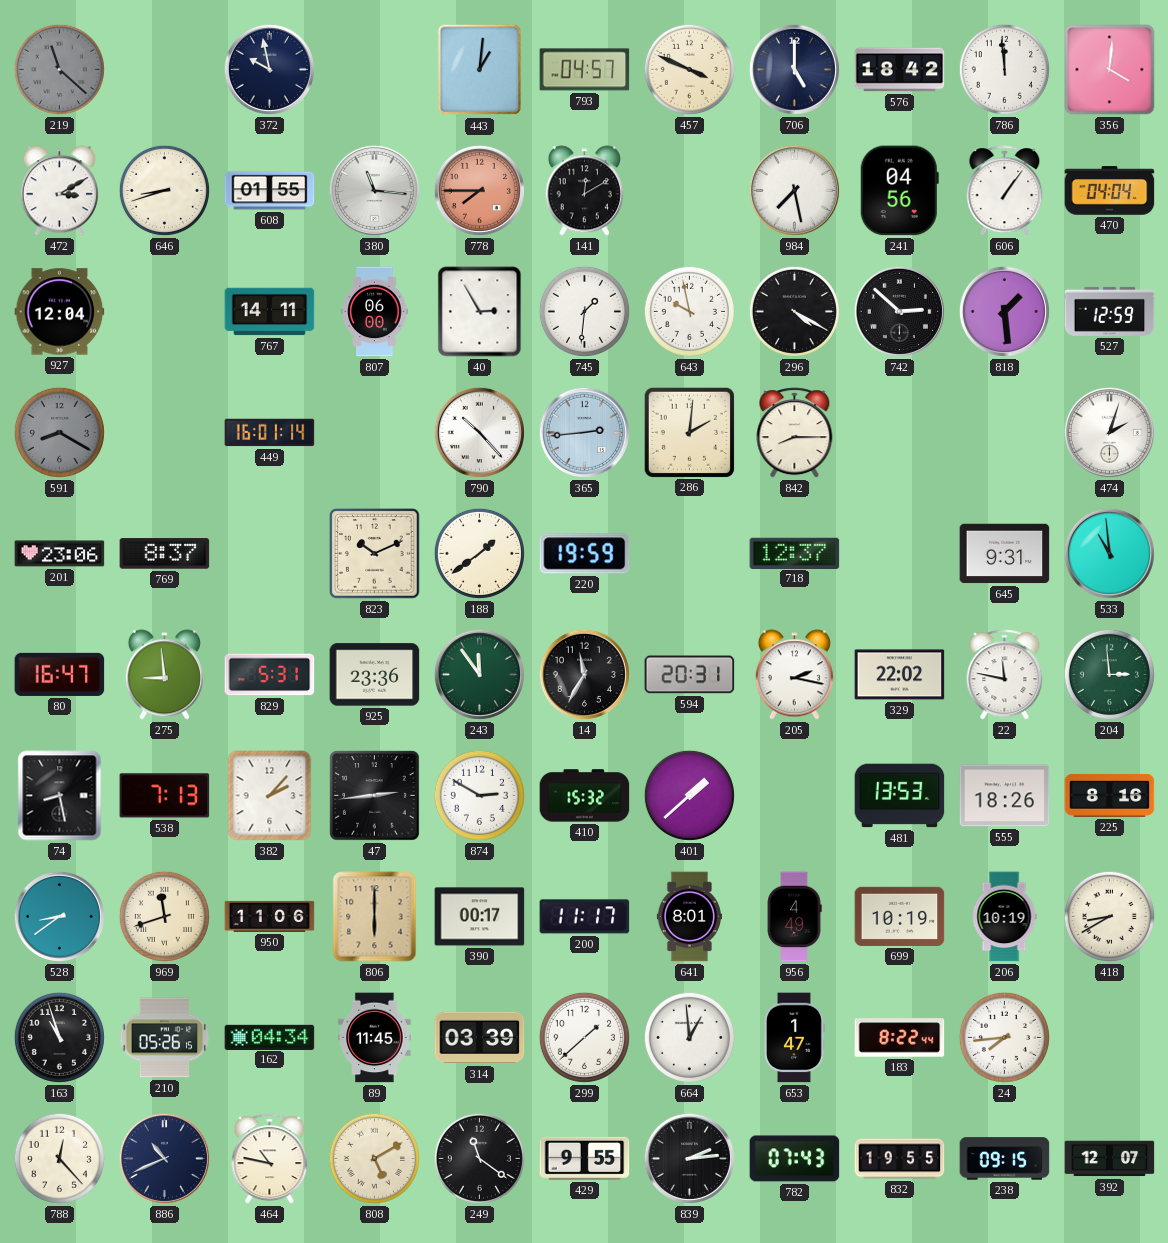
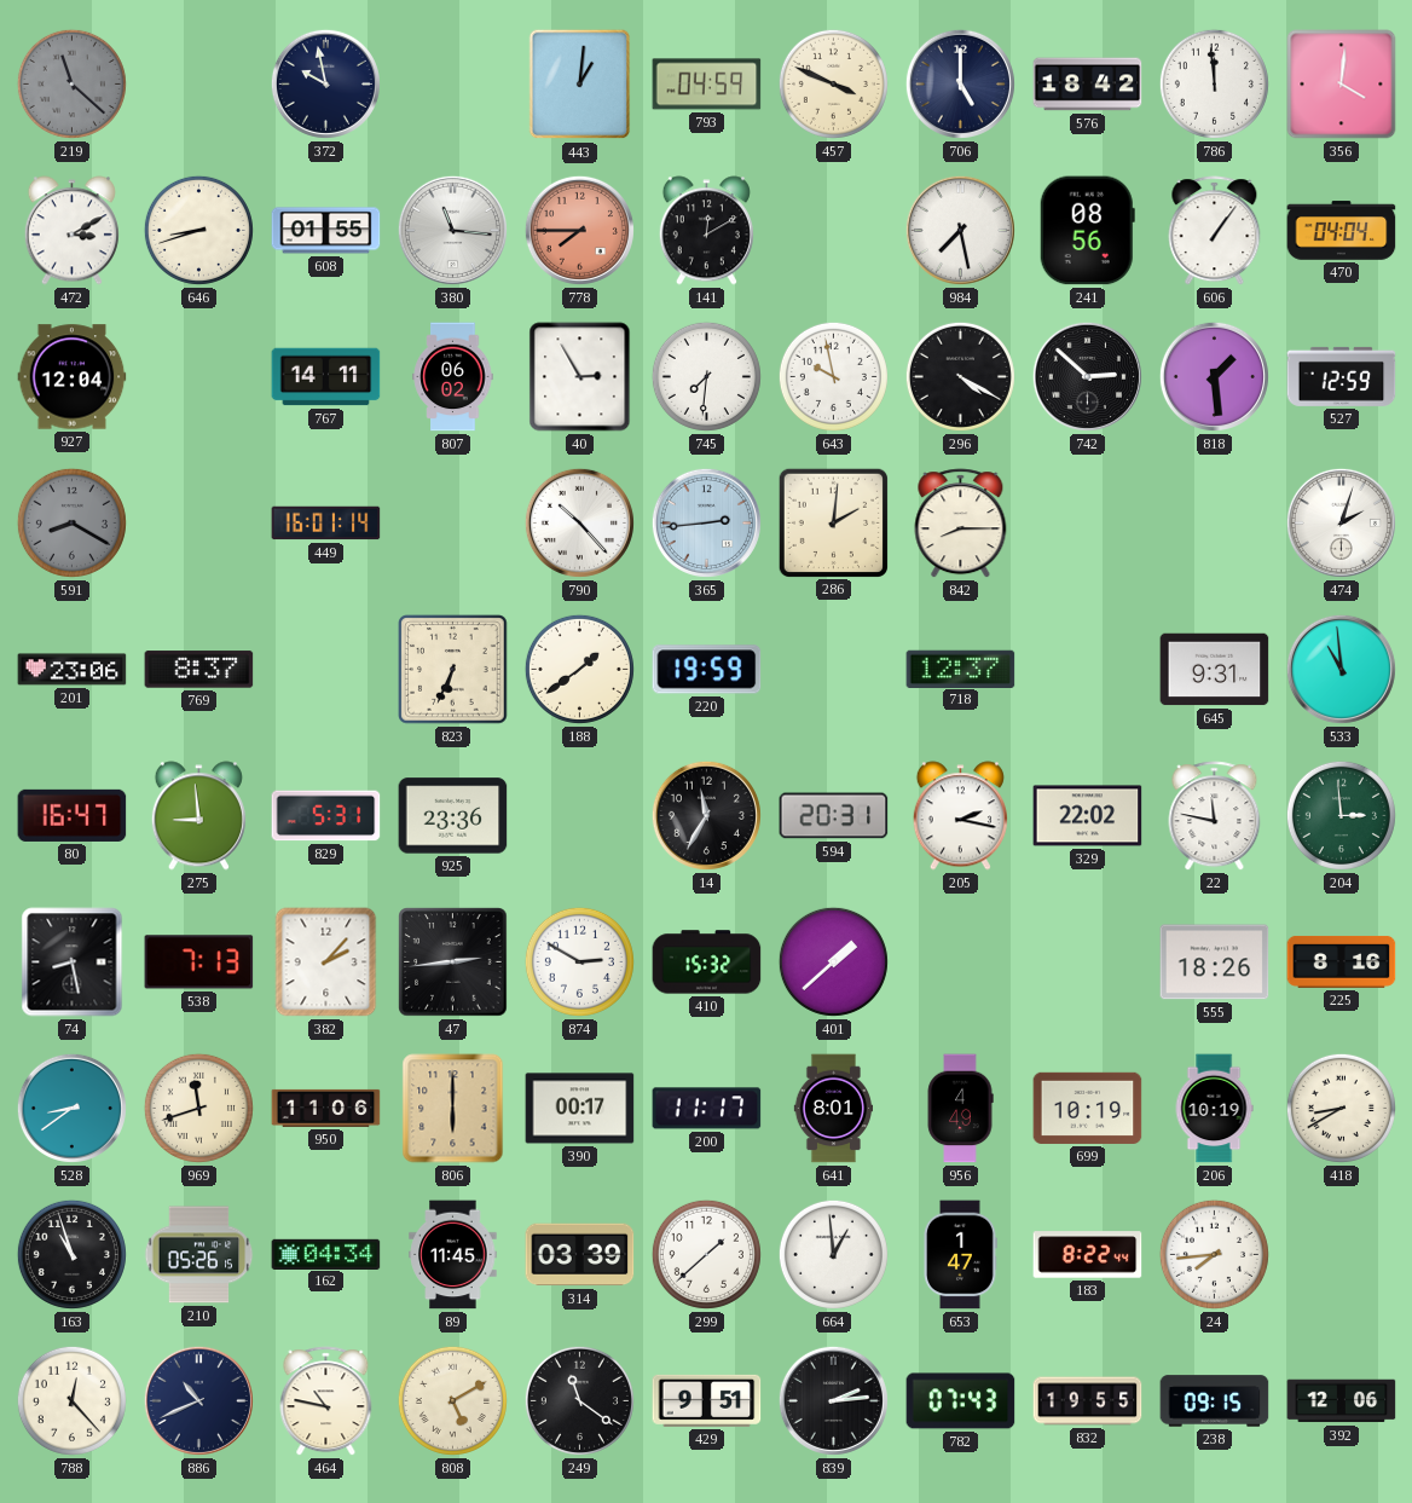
793: 04:57 -> 04:59 (707, 85)
241: 04:56 -> 08:56 (1087, 231)
807: 06:00 -> 06:02 (453, 377)
745: 1:31 -> 7:31 (706, 376)
823: 10:11 -> 6:34 (453, 670)
243: 11:54 -> none (479, 674)
481: 13:53 -> none (900, 796)
429: 9:55 -> 9:51 (707, 1400)
392: 12:07 -> 12:06 (1342, 1401)
